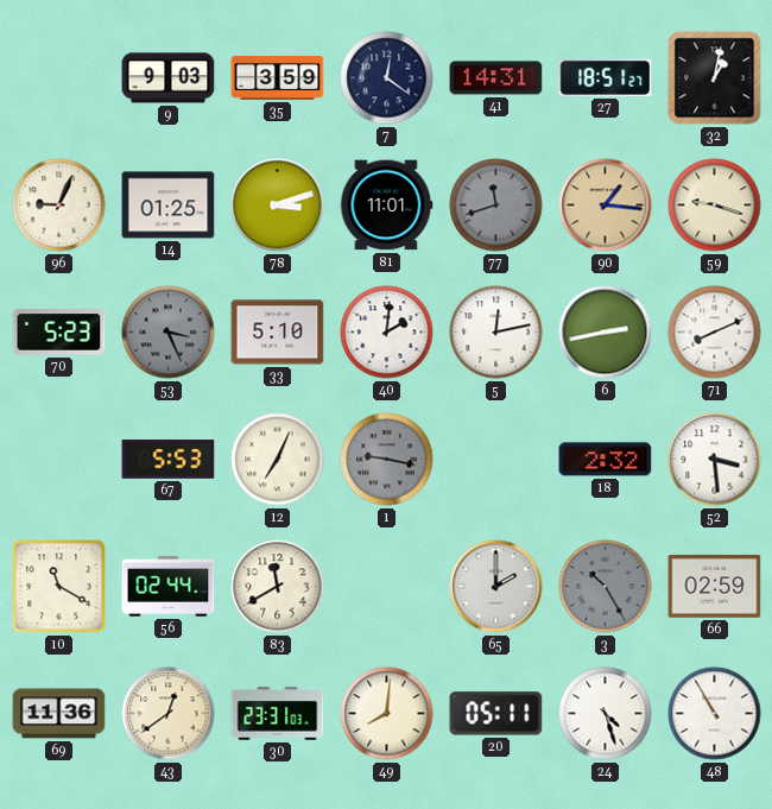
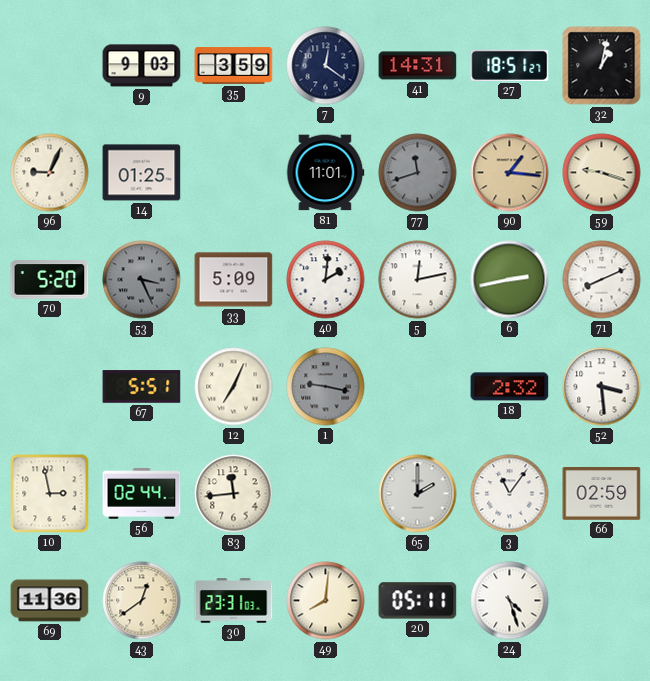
78: 3:12 -> none (278, 206)
70: 5:23 -> 5:20 (50, 280)
33: 5:10 -> 5:09 (234, 280)
67: 5:53 -> 5:51 (142, 387)
10: 11:20 -> 2:58 (50, 494)
83: 11:40 -> 11:44 (234, 494)
3: 10:25 -> 11:06 (510, 494)
3 dial: grey -> white (510, 494)
48: 10:55 -> none (715, 714)
